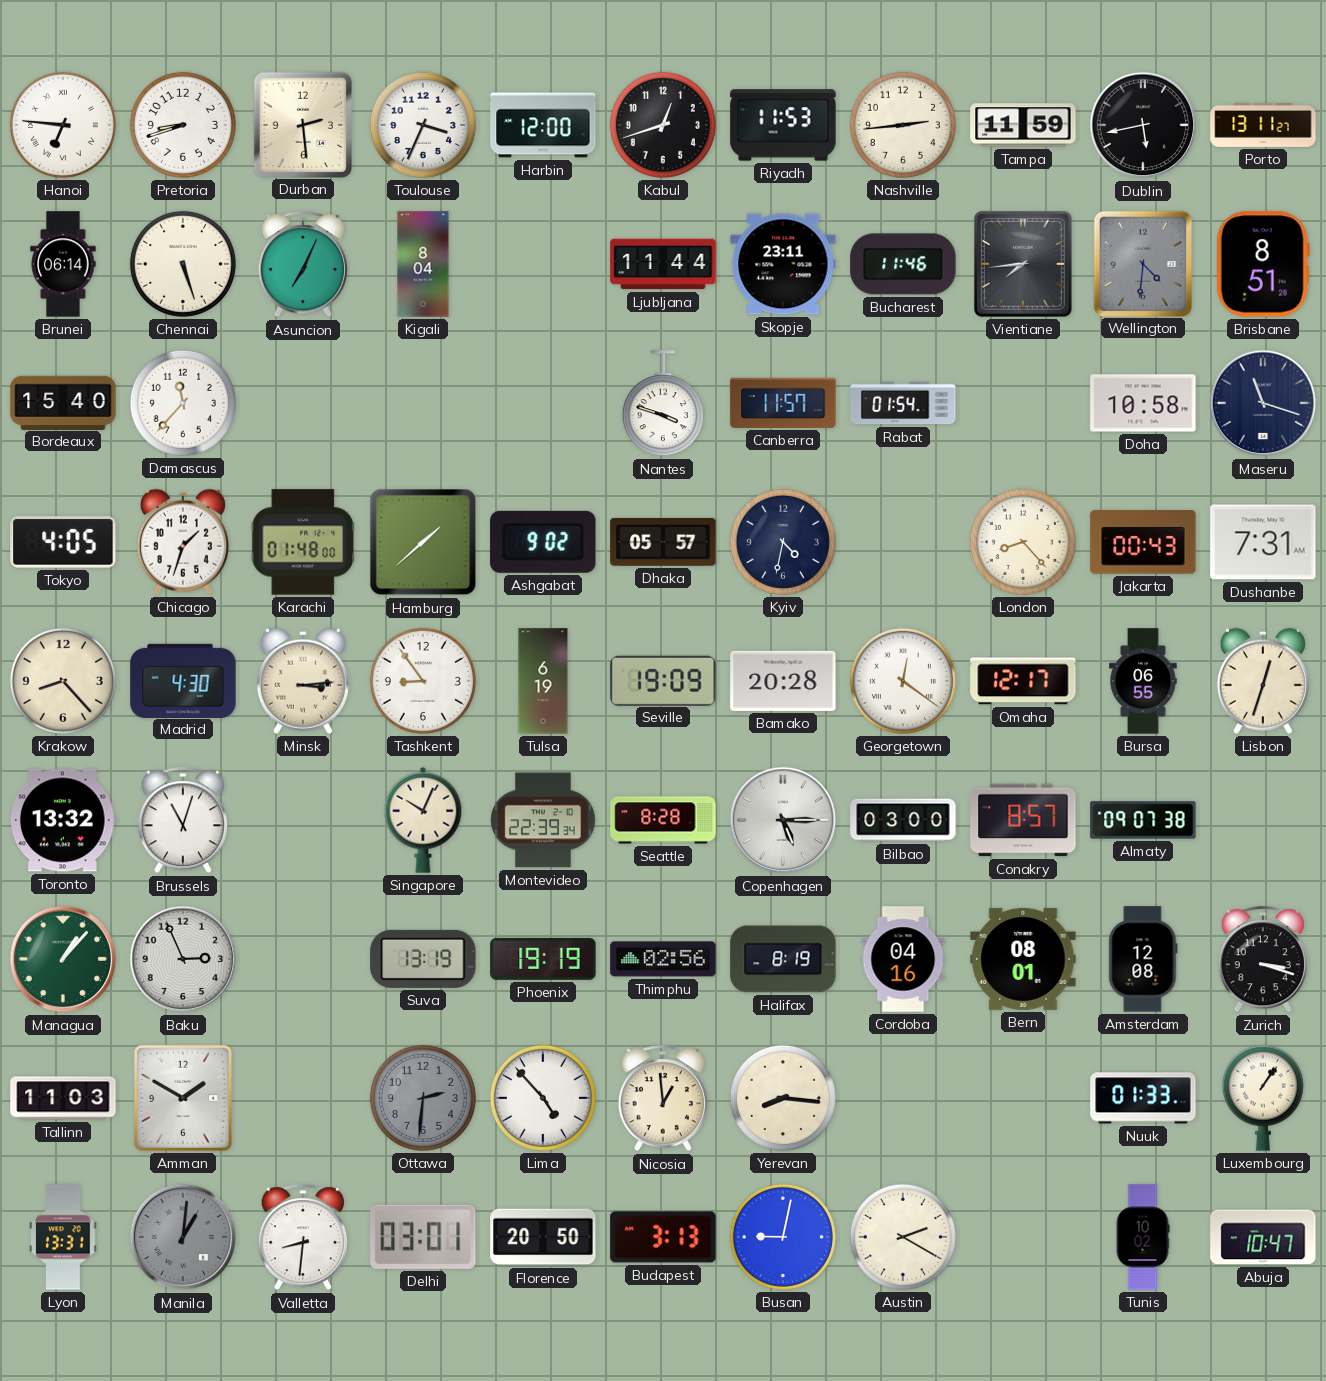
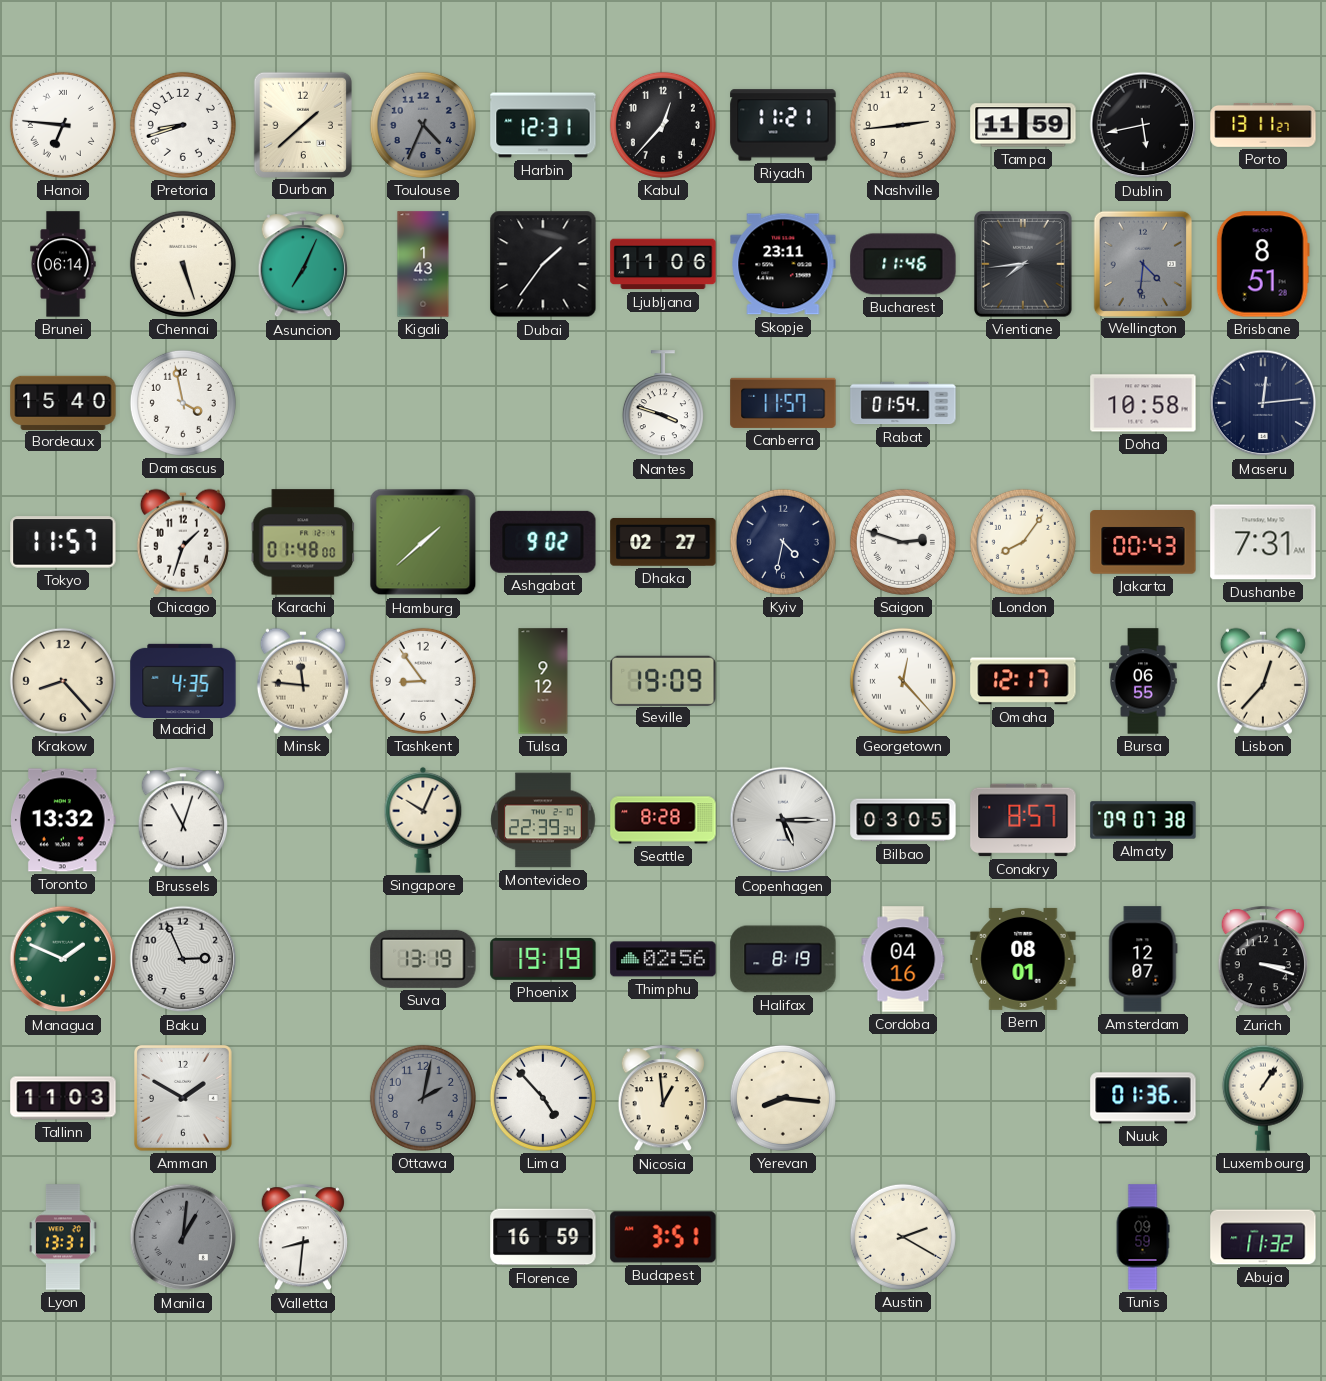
Durban: 2:29 -> 1:38 (302, 124)
Toulouse: 3:34 -> 4:34 (423, 125)
Toulouse dial: white -> grey (423, 125)
Harbin: 12:00 -> 12:31 (543, 125)
Kabul: 12:42 -> 12:37 (663, 125)
Riyadh: 11:53 -> 11:21 (783, 125)
Kigali: 8:04 -> 1:43 (423, 264)
Dubai: none -> 1:36 (543, 264)
Ljubljana: 11:44 -> 11:06 (663, 264)
Damascus: 11:37 -> 3:58 (183, 403)
Maseru: 11:18 -> 12:14 (1263, 403)
Tokyo: 4:05 -> 11:57 (63, 542)
Dhaka: 05:57 -> 02:27 (663, 542)
Saigon: none -> 2:48 (903, 542)
London: 8:23 -> 8:06 (1023, 542)
Madrid: 4:30 -> 4:35 (183, 680)
Minsk: 3:14 -> 11:46 (303, 681)
Tulsa: 6:19 -> 9:12 (543, 681)
Bamako: 20:28 -> none (783, 681)
Georgetown: 12:21 -> 12:23 (903, 681)
Lisbon: 12:33 -> 12:37 (1263, 681)
Bilbao: 03:00 -> 03:05 (903, 820)
Managua: 1:07 -> 1:49 (63, 959)
Amsterdam: 12:08 -> 12:07 (1143, 959)
Ottawa: 2:31 -> 2:02 (423, 1098)
Nuuk: 01:33 -> 01:36 (1143, 1098)
Delhi: 03:01 -> none (423, 1237)
Florence: 20:50 -> 16:59 (543, 1237)
Budapest: 3:13 -> 3:51 (663, 1237)
Busan: 9:02 -> none (783, 1237)
Tunis: 10:02 -> 09:59 (1143, 1237)
Abuja: 10:47 -> 11:32 (1263, 1237)
